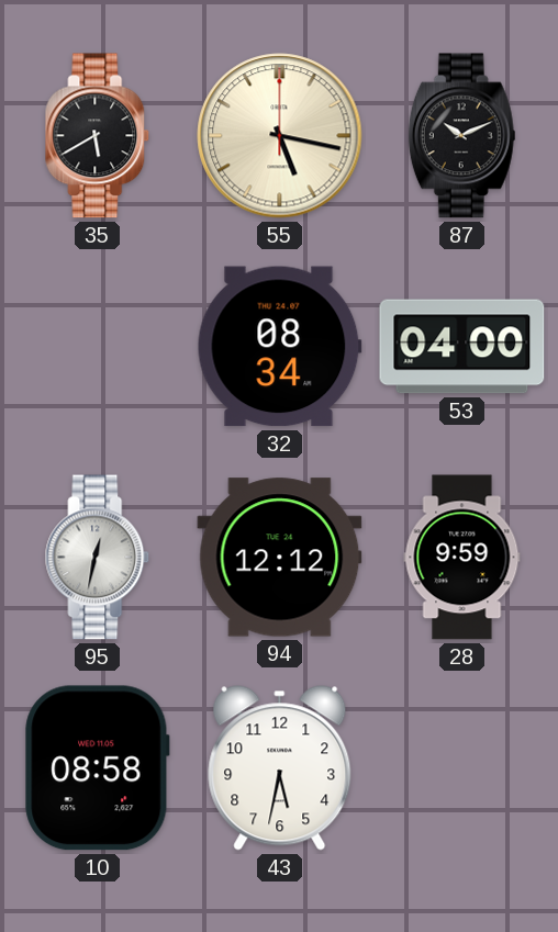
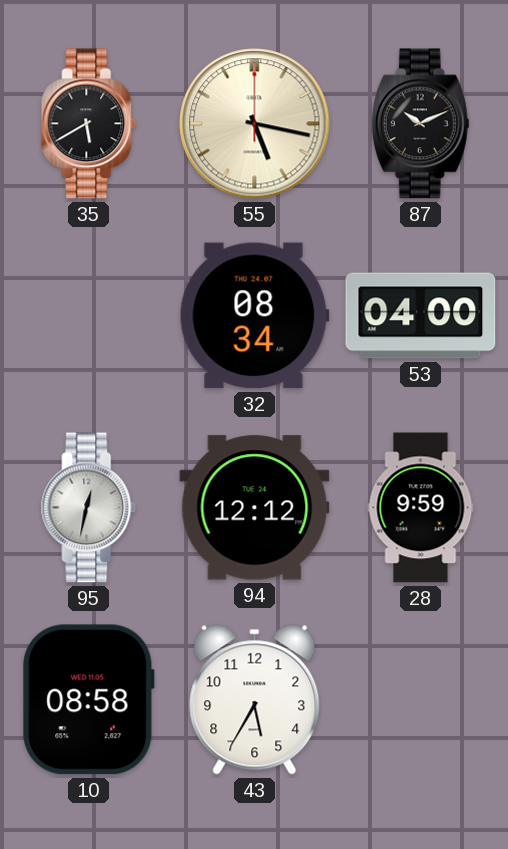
43: 5:32 -> 5:35 (255, 700)
